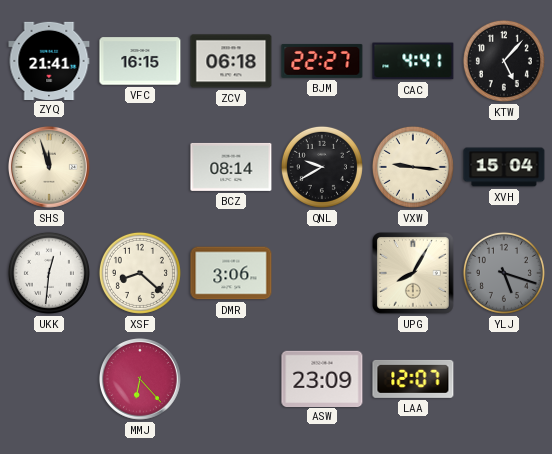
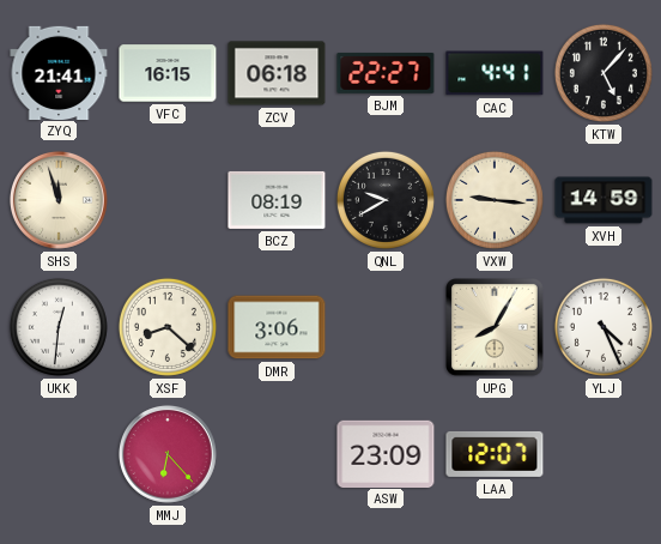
BCZ: 08:14 -> 08:19 (277, 200)
XVH: 15:04 -> 14:59 (604, 200)
YLJ: 5:18 -> 4:26 (604, 327)
YLJ dial: grey -> white (604, 327)
